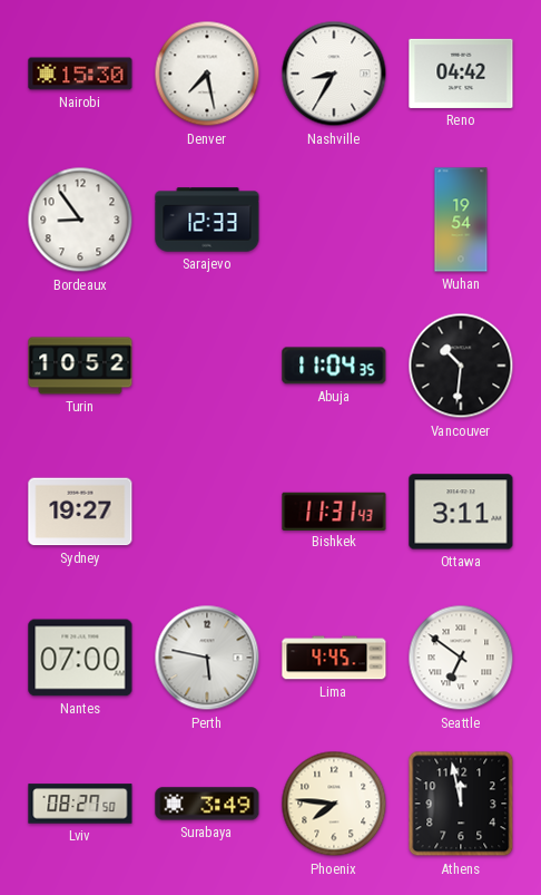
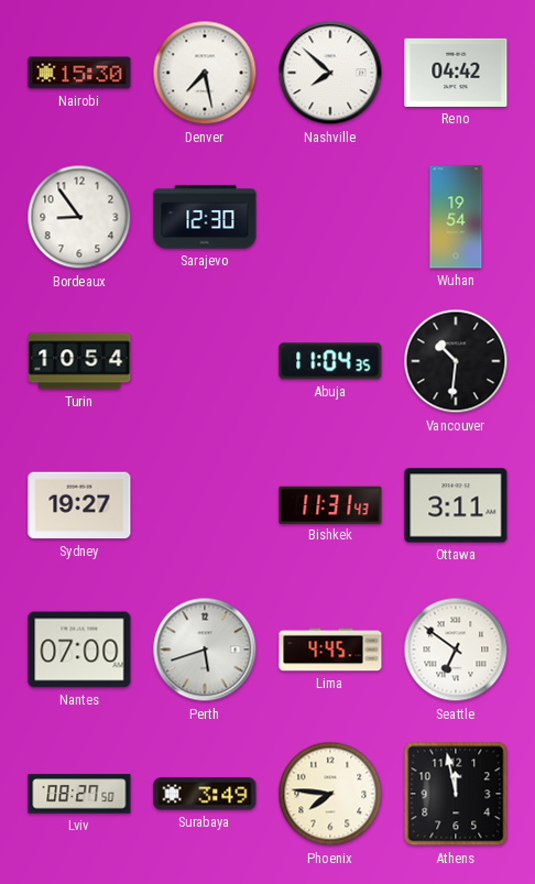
Nashville: 8:35 -> 7:52 (330, 73)
Sarajevo: 12:33 -> 12:30 (205, 217)
Turin: 10:52 -> 10:54 (79, 361)
Perth: 5:47 -> 5:42 (205, 650)
